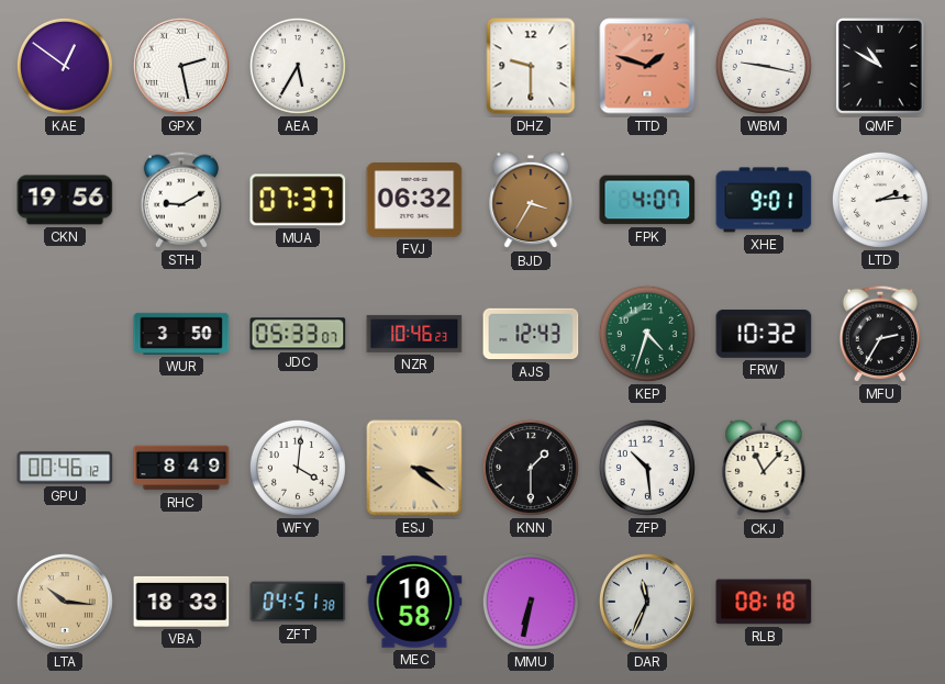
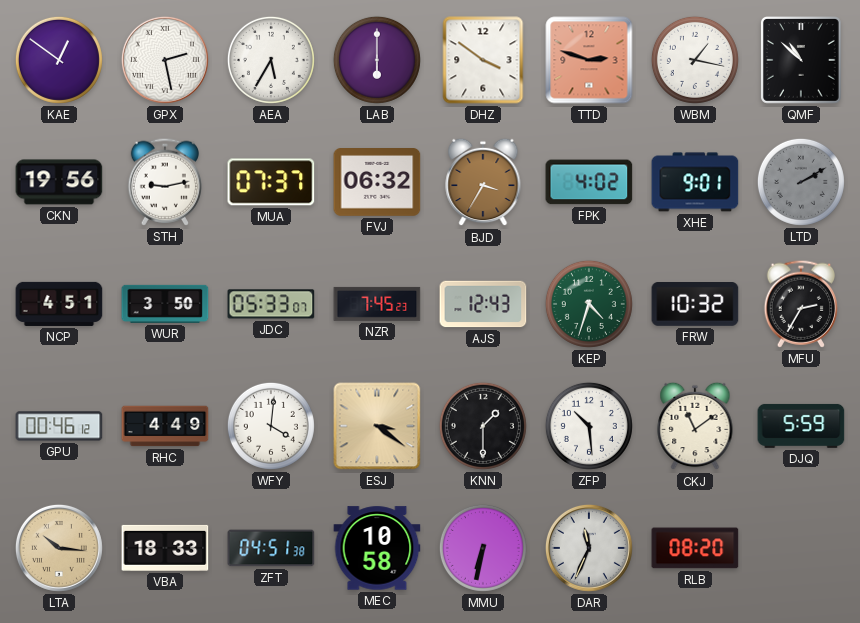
LAB: none -> 6:00 (377, 60)
DHZ: 9:30 -> 3:51 (483, 60)
TTD: 1:48 -> 2:48 (589, 60)
WBM: 9:17 -> 1:17 (695, 60)
QMF: 10:50 -> 10:52 (801, 61)
STH: 9:10 -> 9:13 (164, 182)
FPK: 4:07 -> 4:02 (589, 182)
LTD: 2:14 -> 2:10 (801, 182)
LTD dial: white -> grey (801, 182)
NCP: none -> 4:51 (59, 304)
NZR: 10:46 -> 7:45 (377, 304)
RHC: 8:49 -> 4:49 (165, 426)
CKJ: 11:07 -> 11:09 (695, 426)
DJQ: none -> 5:59 (801, 426)
RLB: 08:18 -> 08:20 (695, 548)
